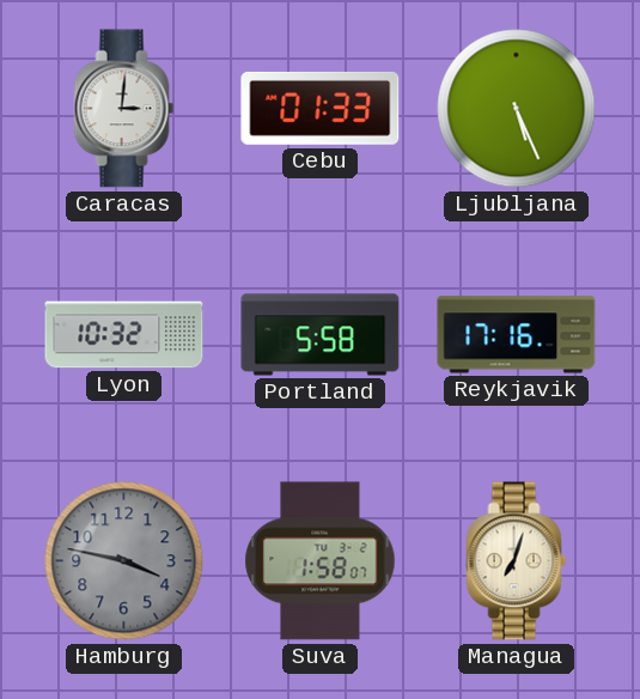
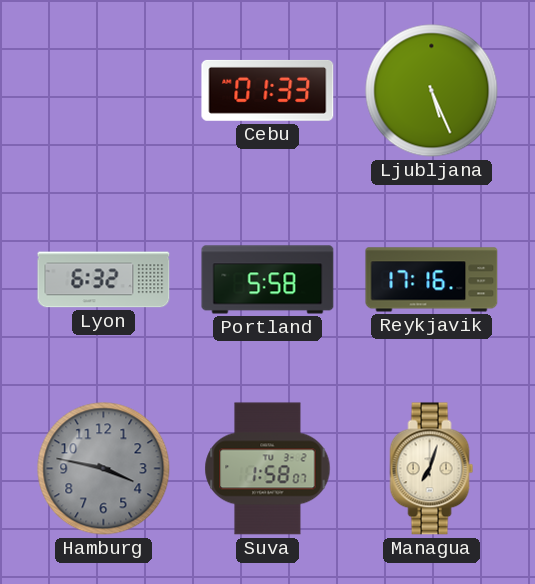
Caracas: 3:01 -> none (124, 109)
Lyon: 10:32 -> 6:32 (104, 280)
